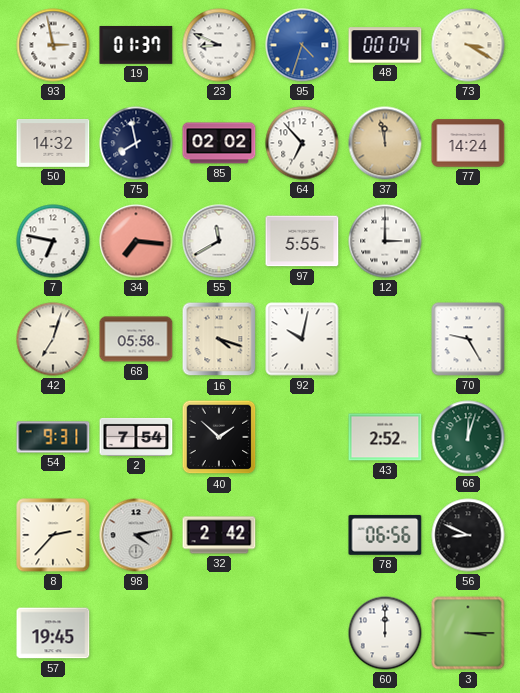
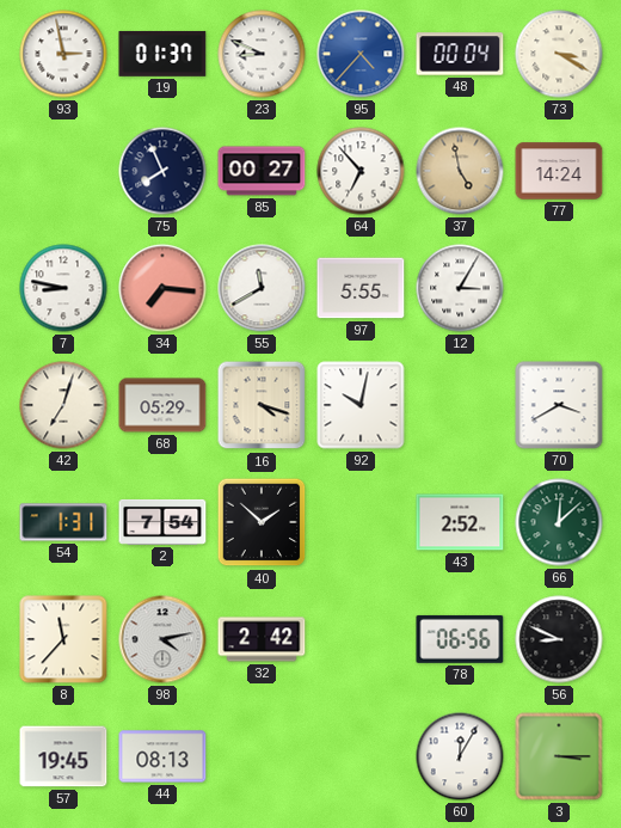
95: 4:33 -> 4:37 (361, 54)
50: 14:32 -> none (53, 143)
75: 7:58 -> 7:56 (162, 171)
85: 02:02 -> 00:27 (262, 171)
37: 11:58 -> 4:58 (460, 171)
7: 6:47 -> 8:47 (63, 288)
12: 3:00 -> 3:05 (460, 288)
68: 05:58 -> 05:29 (162, 405)
70: 9:25 -> 3:40 (559, 405)
54: 9:31 -> 1:31 (63, 522)
66: 12:03 -> 12:08 (559, 522)
8: 2:37 -> 11:37 (63, 639)
44: none -> 08:13 (162, 756)
60: 12:00 -> 12:05 (460, 756)
